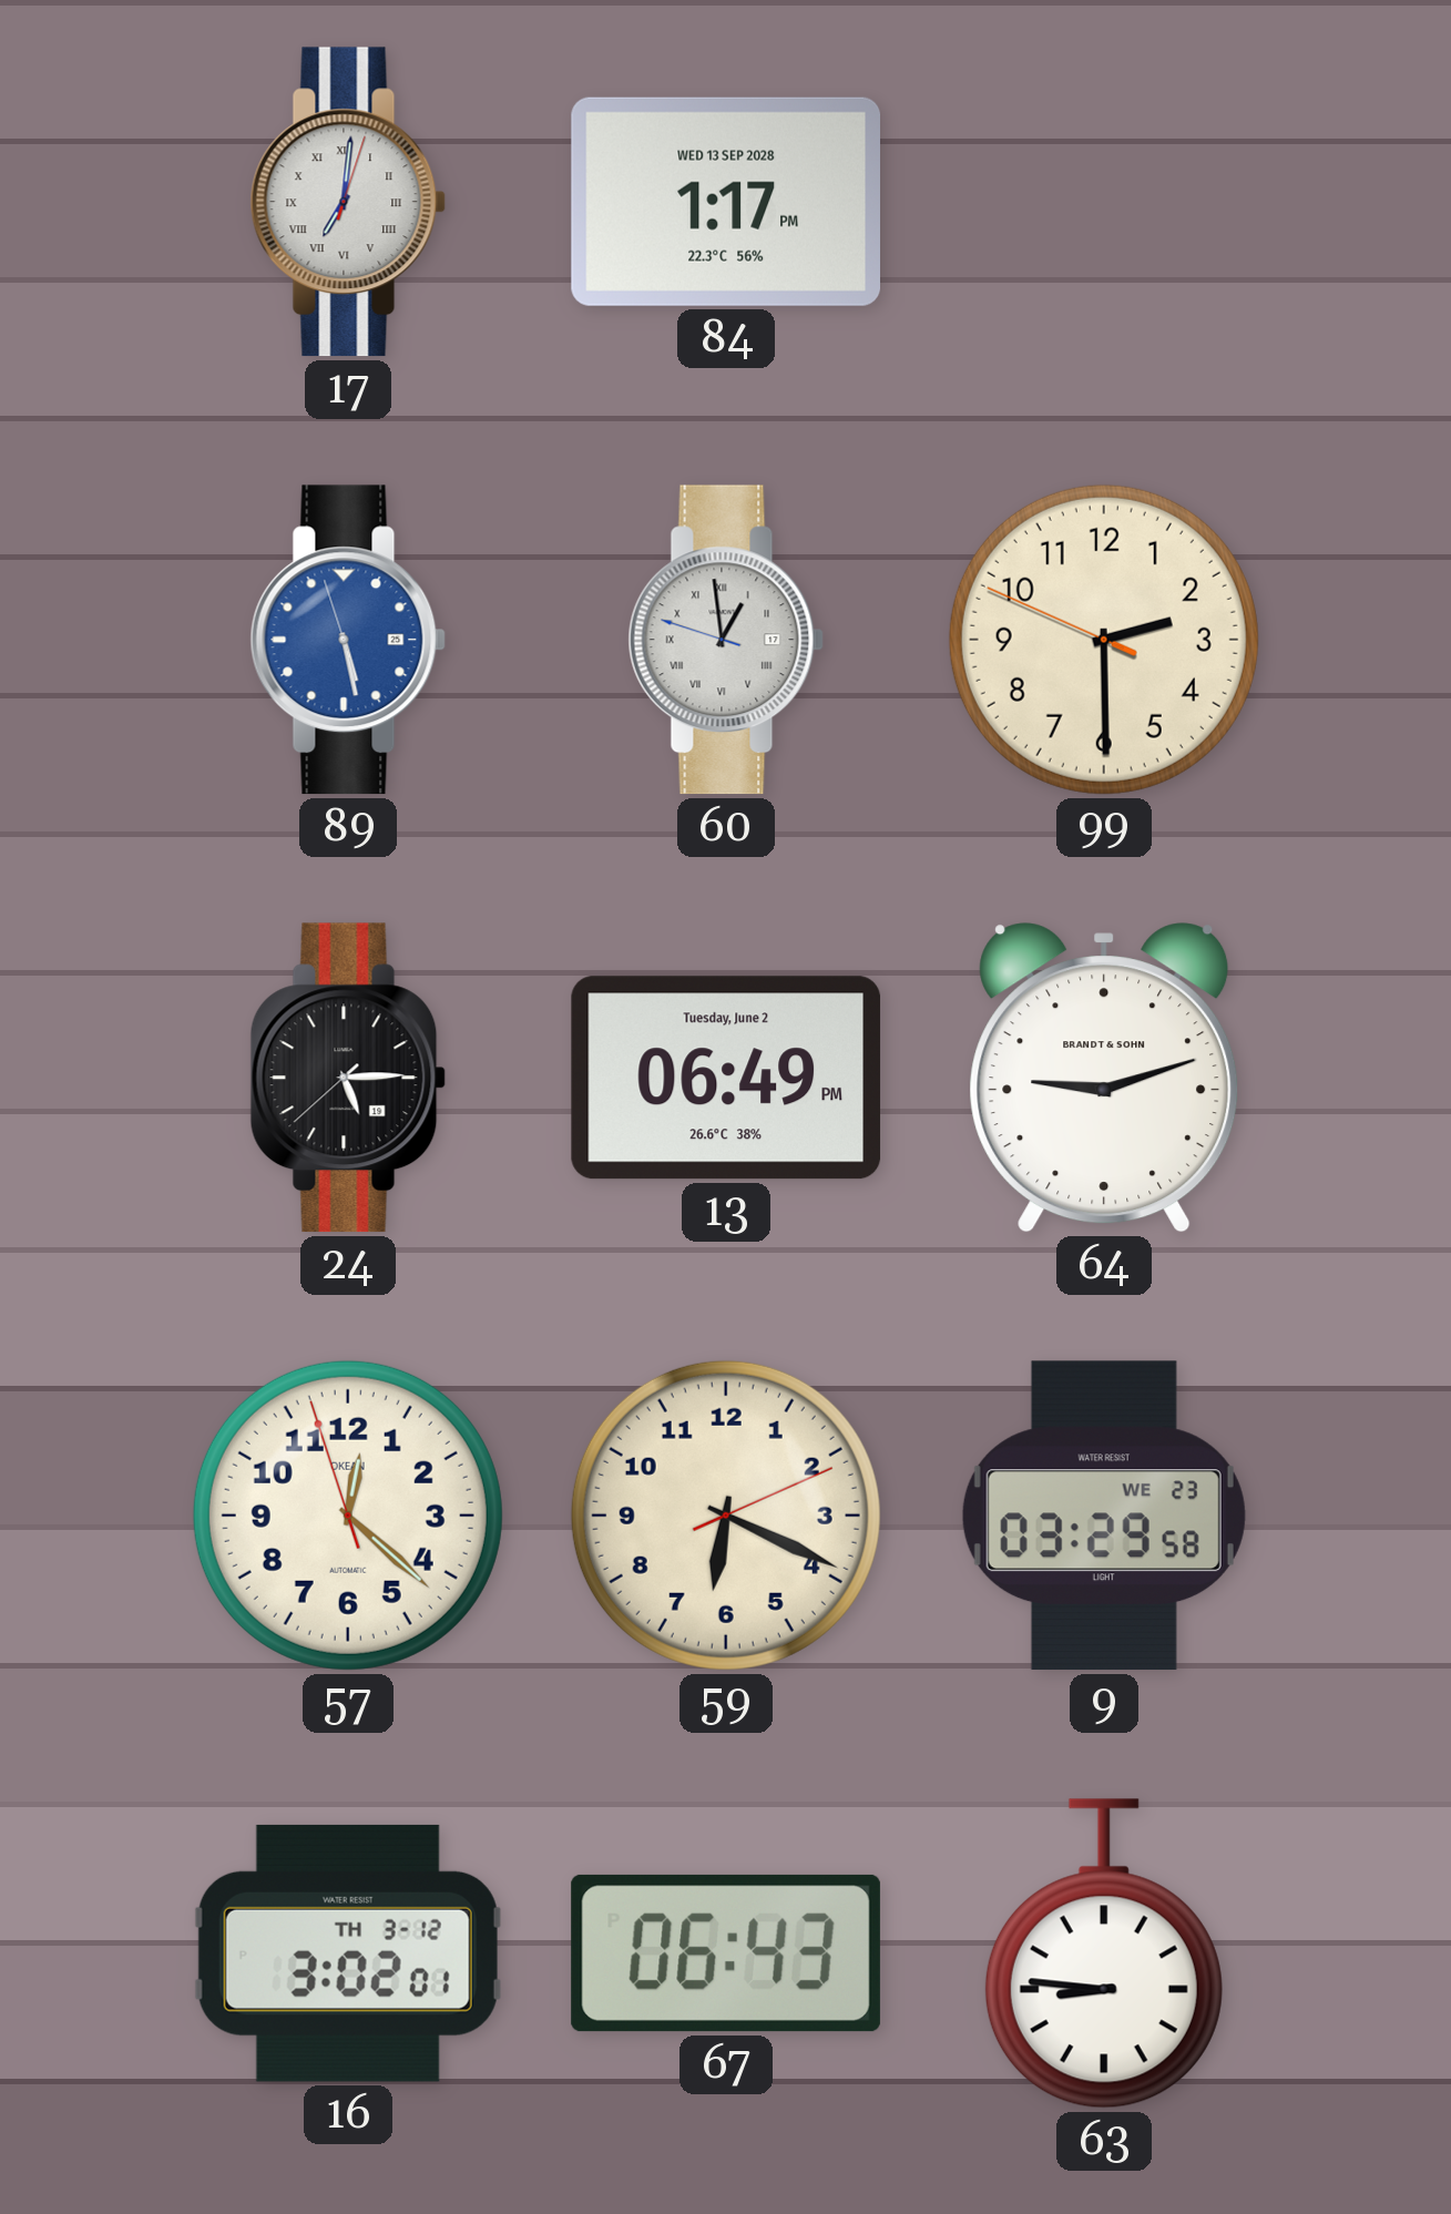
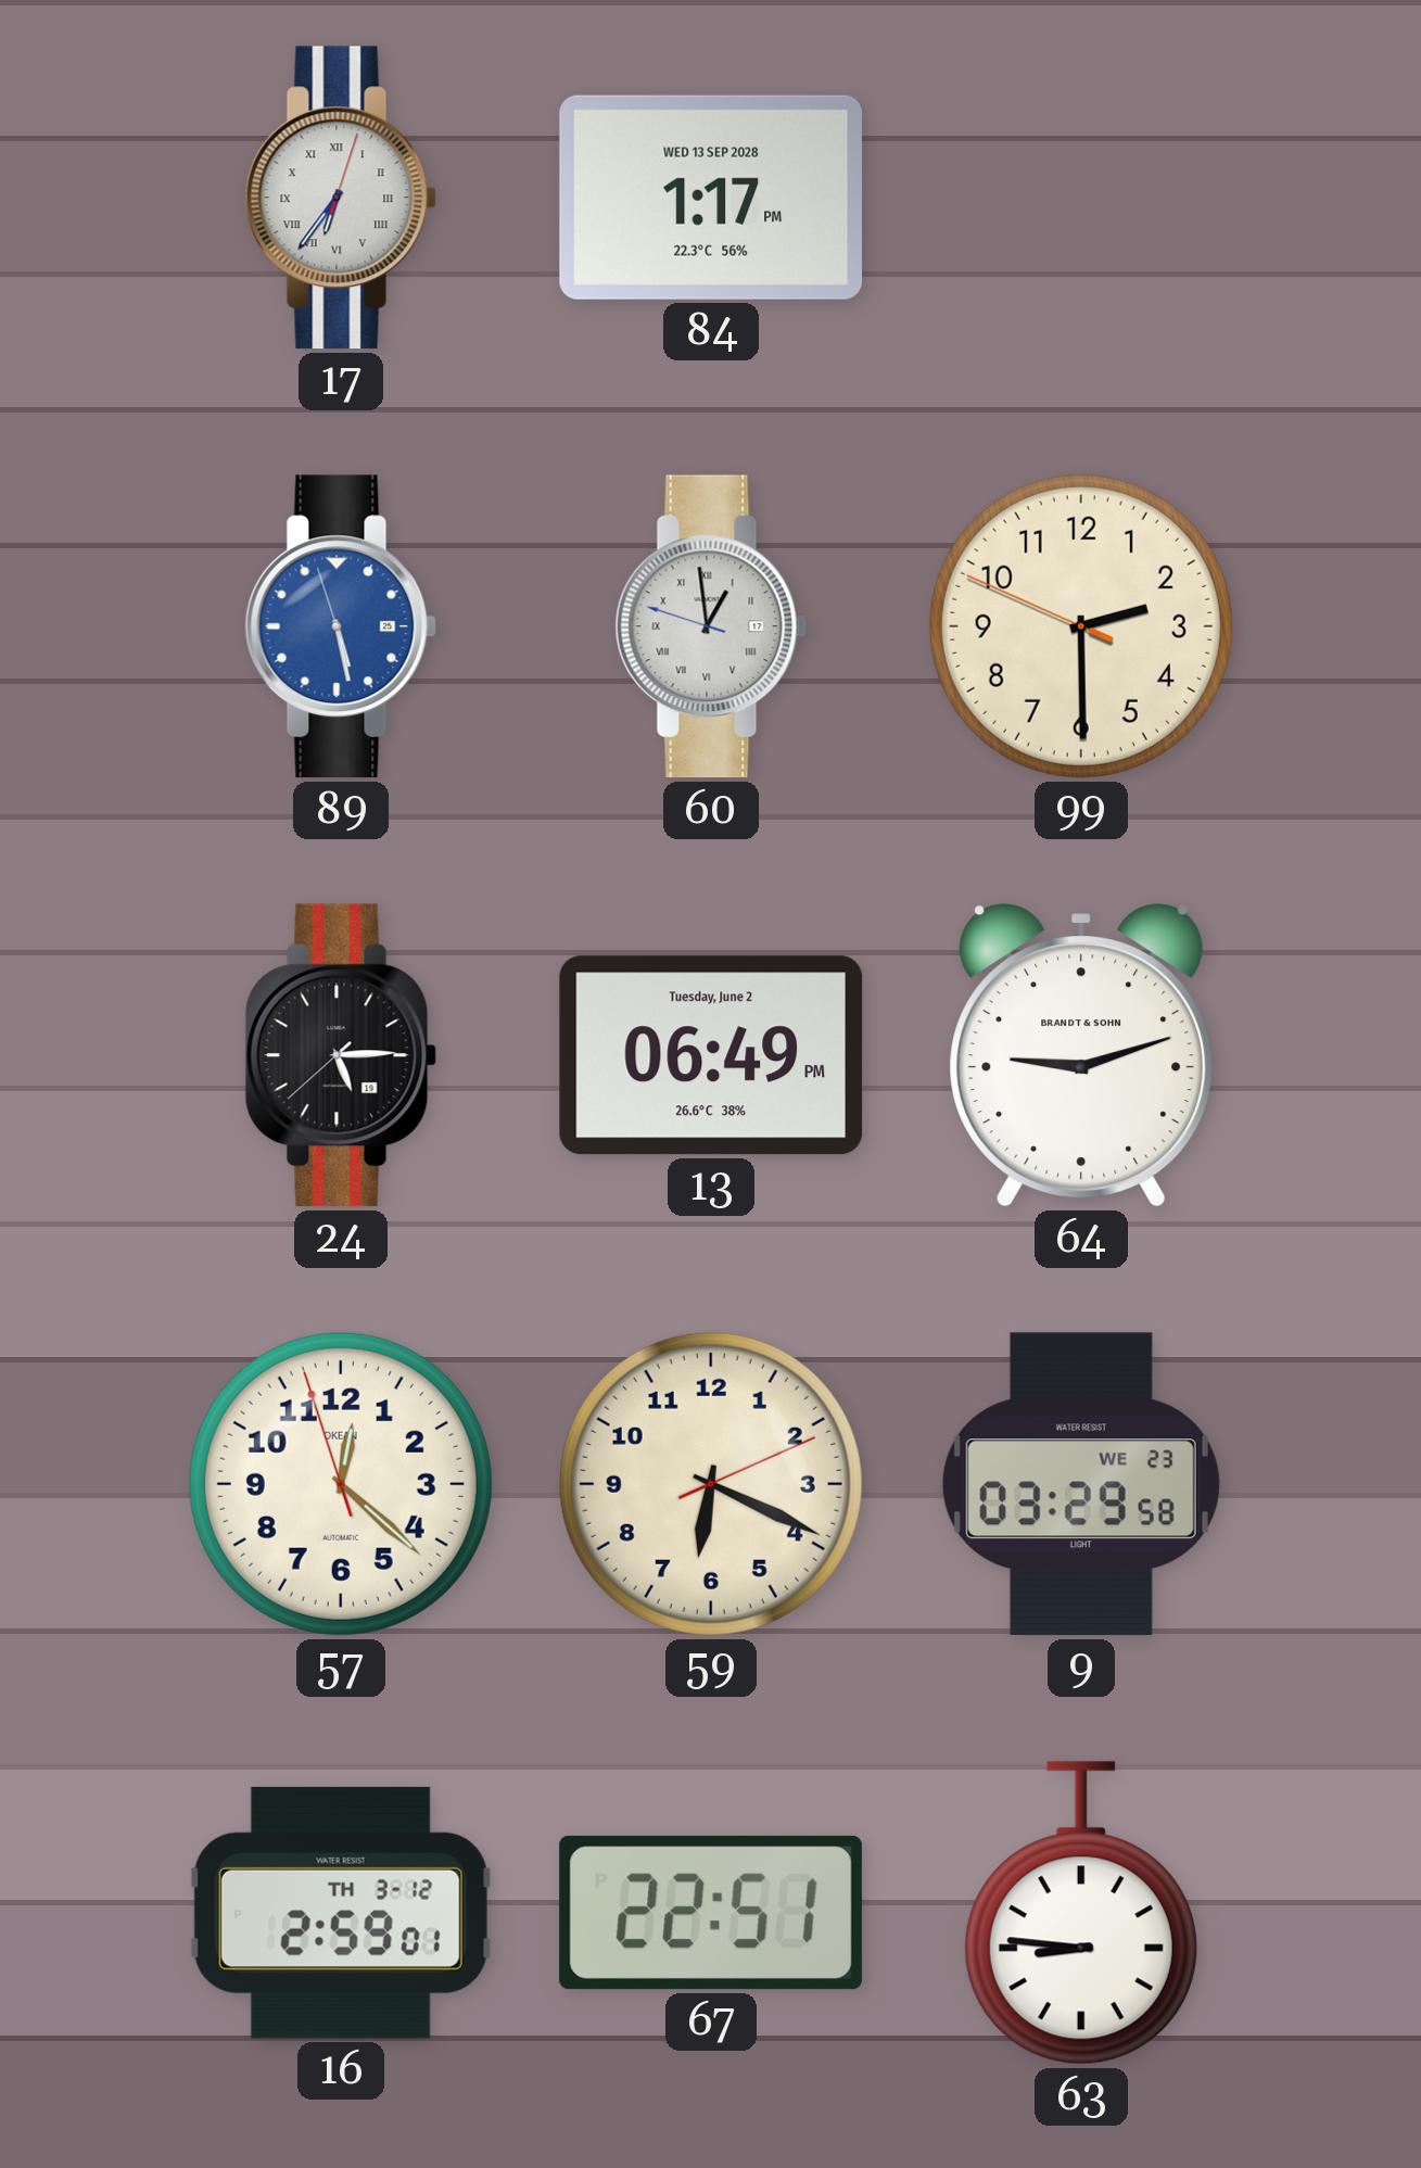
17: 7:01 -> 6:36 (341, 198)
16: 3:02 -> 2:59 (341, 1913)
67: 06:43 -> 22:51 (711, 1913)
